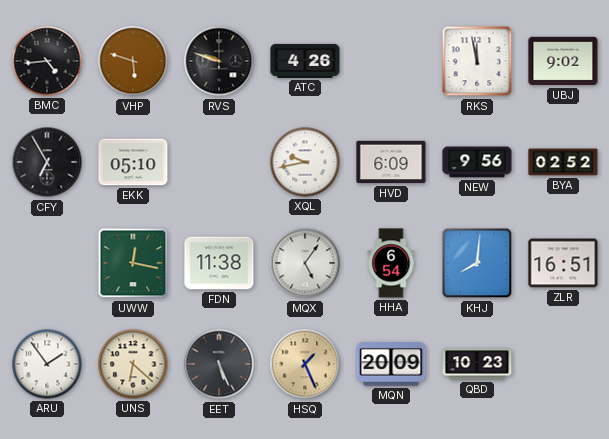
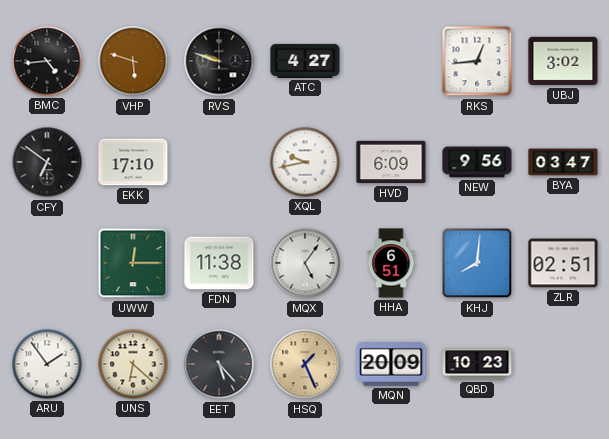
ATC: 4:26 -> 4:27 (305, 61)
RKS: 11:58 -> 12:44 (477, 61)
UBJ: 9:02 -> 3:02 (563, 61)
CFY: 6:55 -> 6:51 (47, 162)
EKK: 05:10 -> 17:10 (133, 162)
BYA: 02:52 -> 03:47 (563, 162)
UWW: 12:17 -> 12:15 (133, 263)
HHA: 6:54 -> 6:51 (391, 263)
ZLR: 16:51 -> 02:51 (563, 263)
EET: 5:26 -> 5:23 (219, 364)
